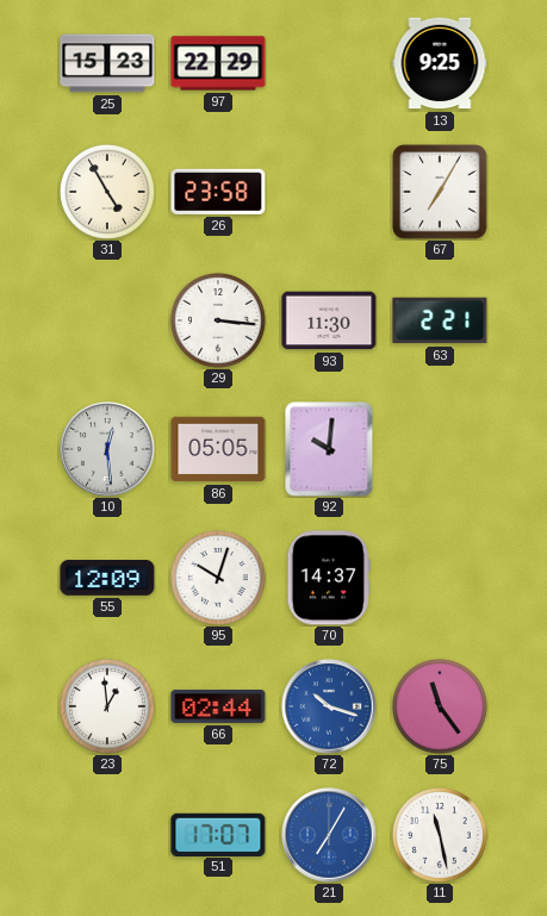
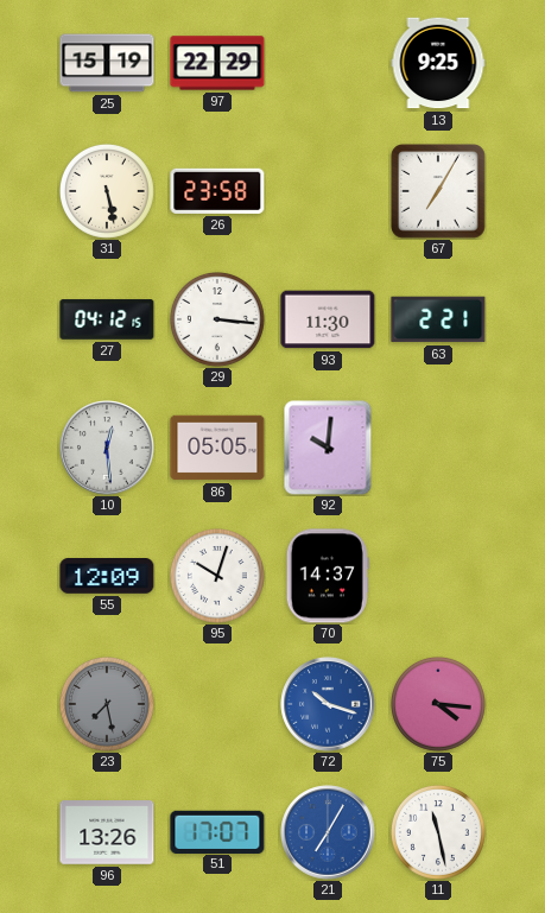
25: 15:23 -> 15:19 (107, 63)
31: 4:55 -> 5:28 (107, 191)
27: none -> 04:12 (107, 319)
23: 12:59 -> 7:28 (107, 704)
23 dial: white -> grey (107, 704)
66: 02:44 -> none (218, 706)
75: 11:24 -> 4:16 (438, 704)
96: none -> 13:26 (107, 832)
